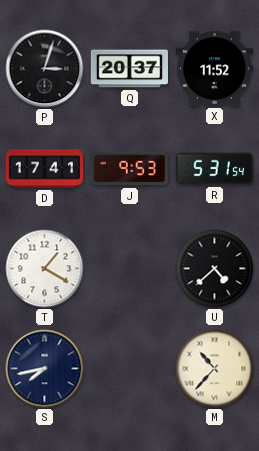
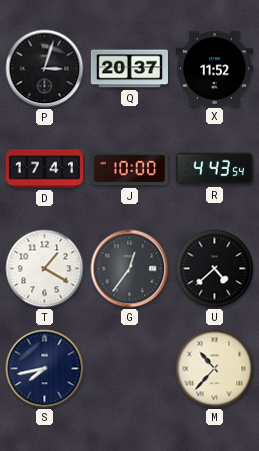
J: 9:53 -> 10:00 (129, 169)
R: 5:31 -> 4:43 (214, 169)
G: none -> 12:36 (130, 269)
